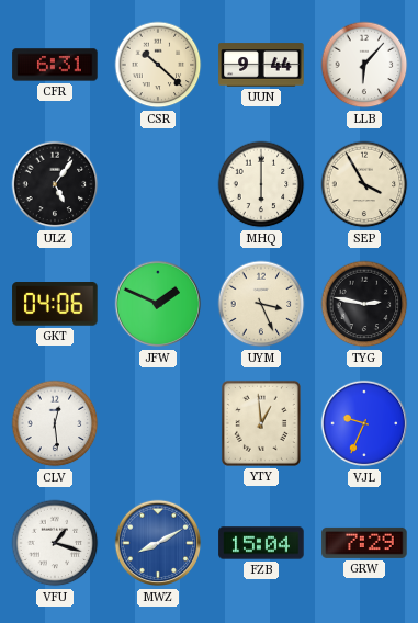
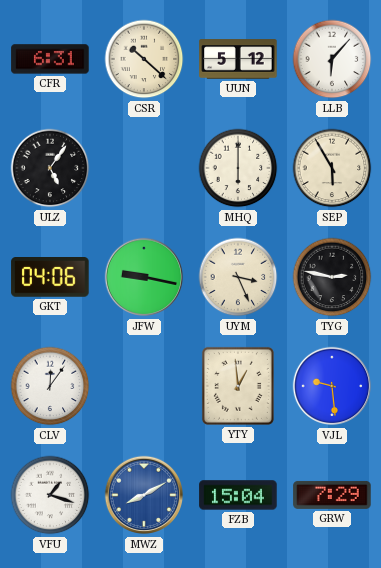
UUN: 9:44 -> 5:12 (238, 59)
SEP: 3:55 -> 5:55 (332, 168)
JFW: 1:49 -> 9:17 (144, 277)
CLV: 12:29 -> 12:06 (50, 386)
VJL: 9:34 -> 9:29 (332, 386)
